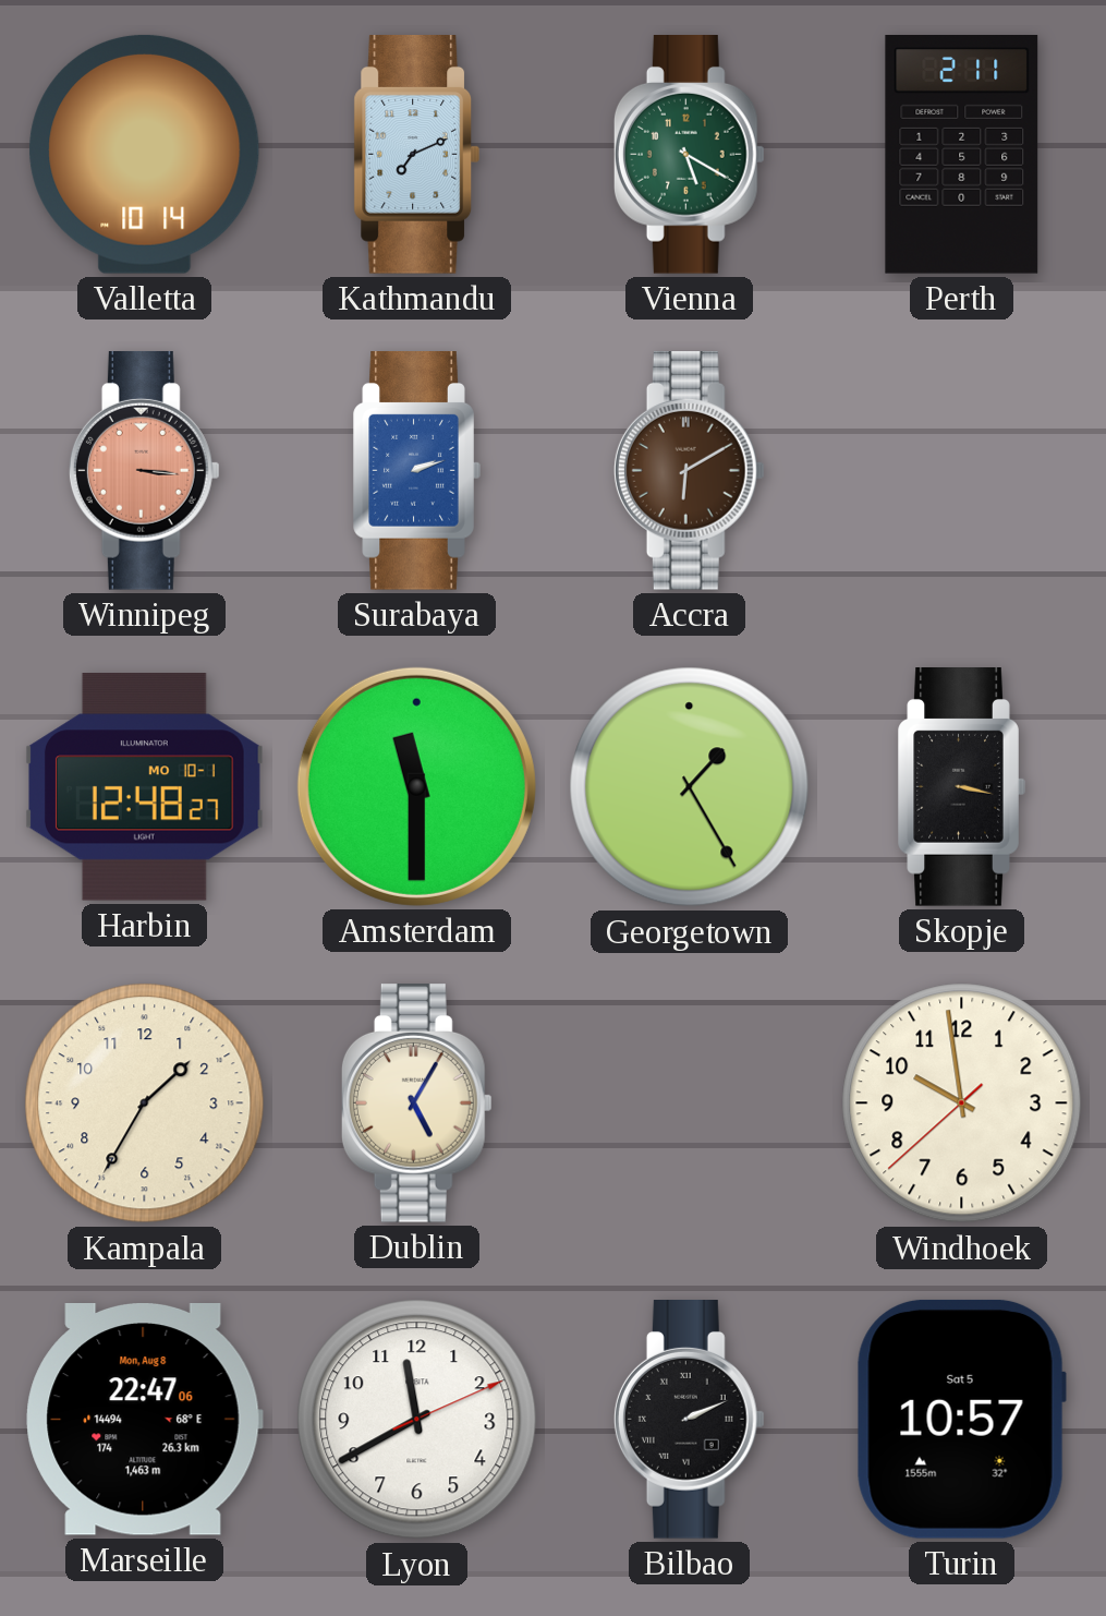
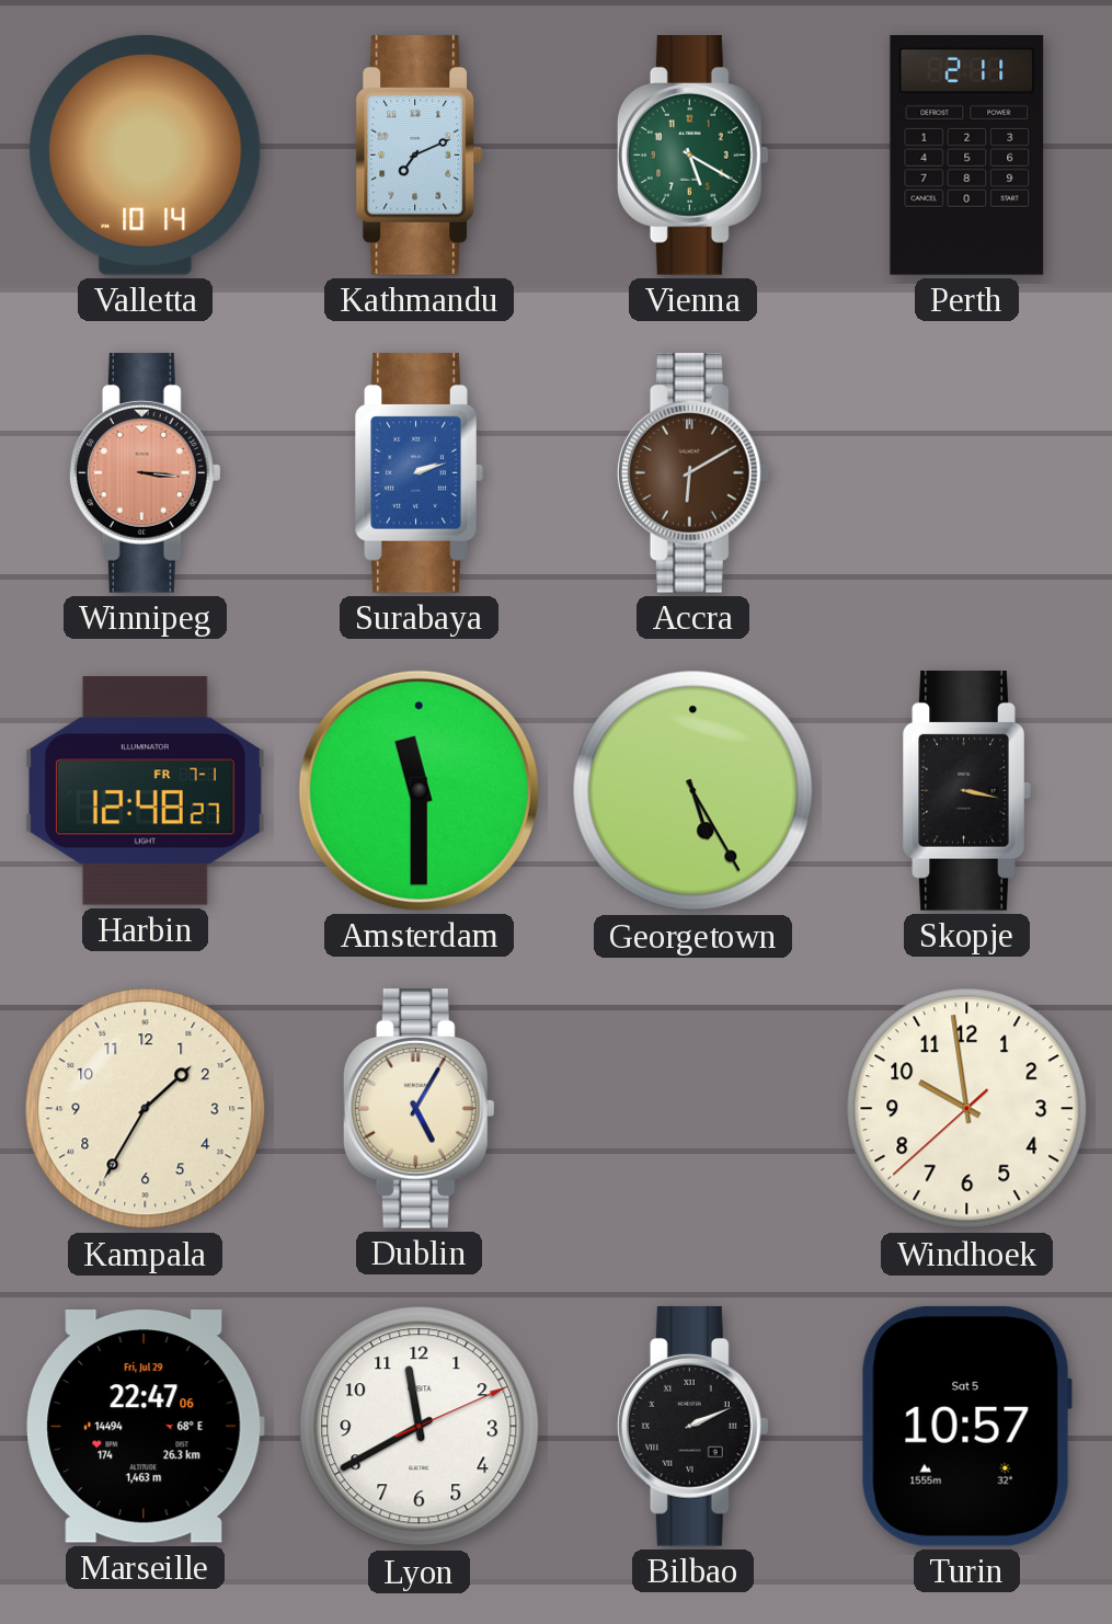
Harbin date: MO 10-1 -> FR 7-1 (146, 791)
Georgetown: 1:25 -> 5:25 (693, 791)
Marseille date: Mon, Aug 8 -> Fri, Jul 29 (145, 1427)
